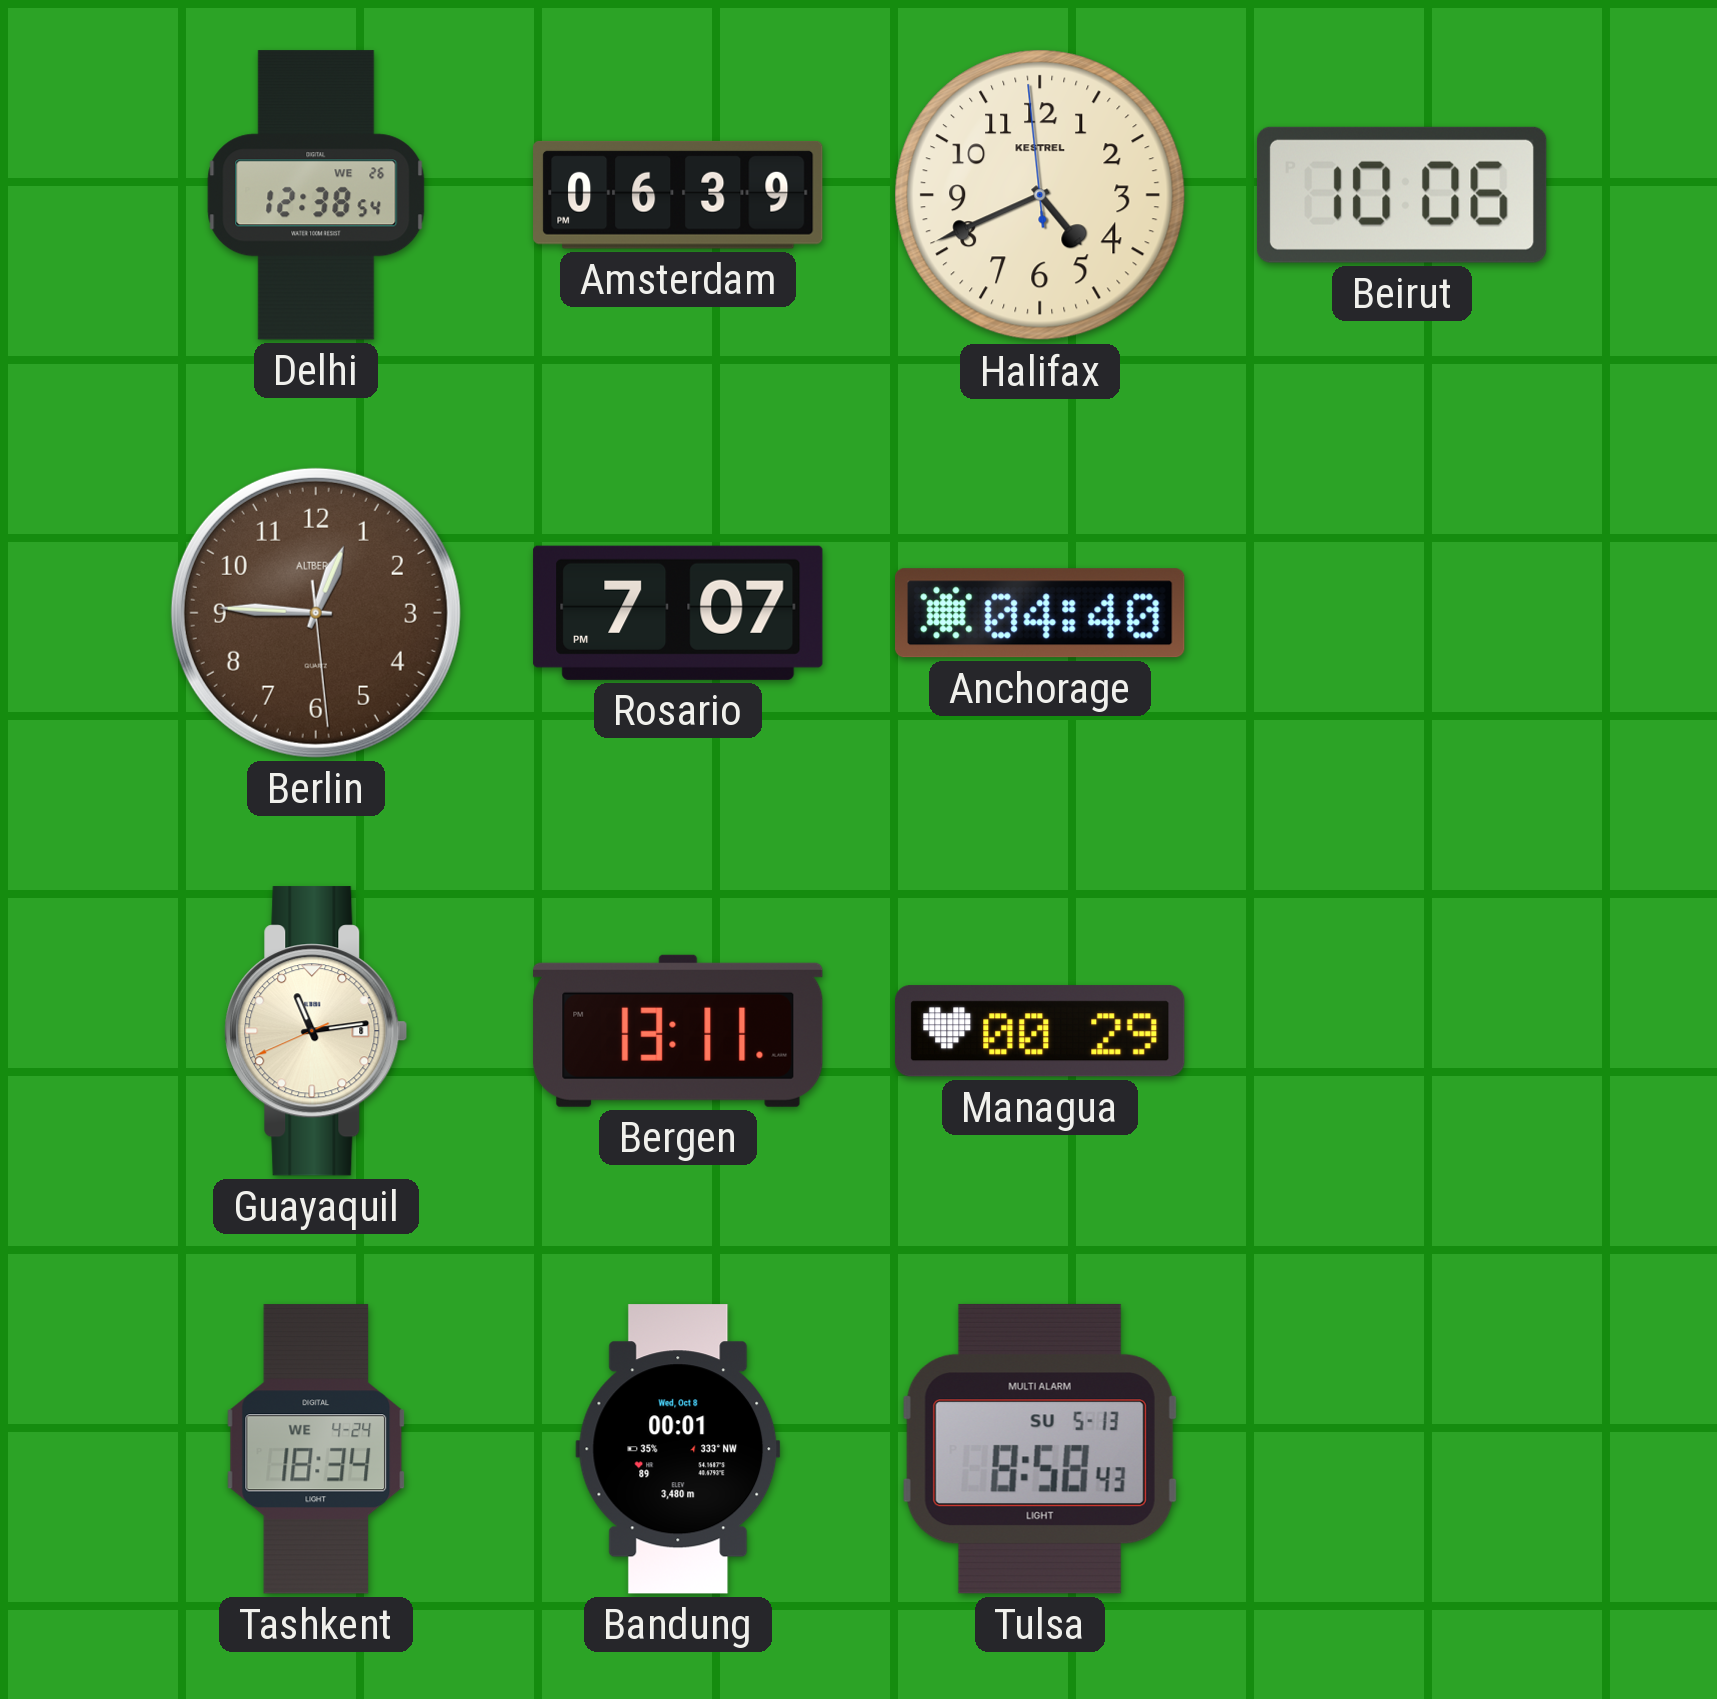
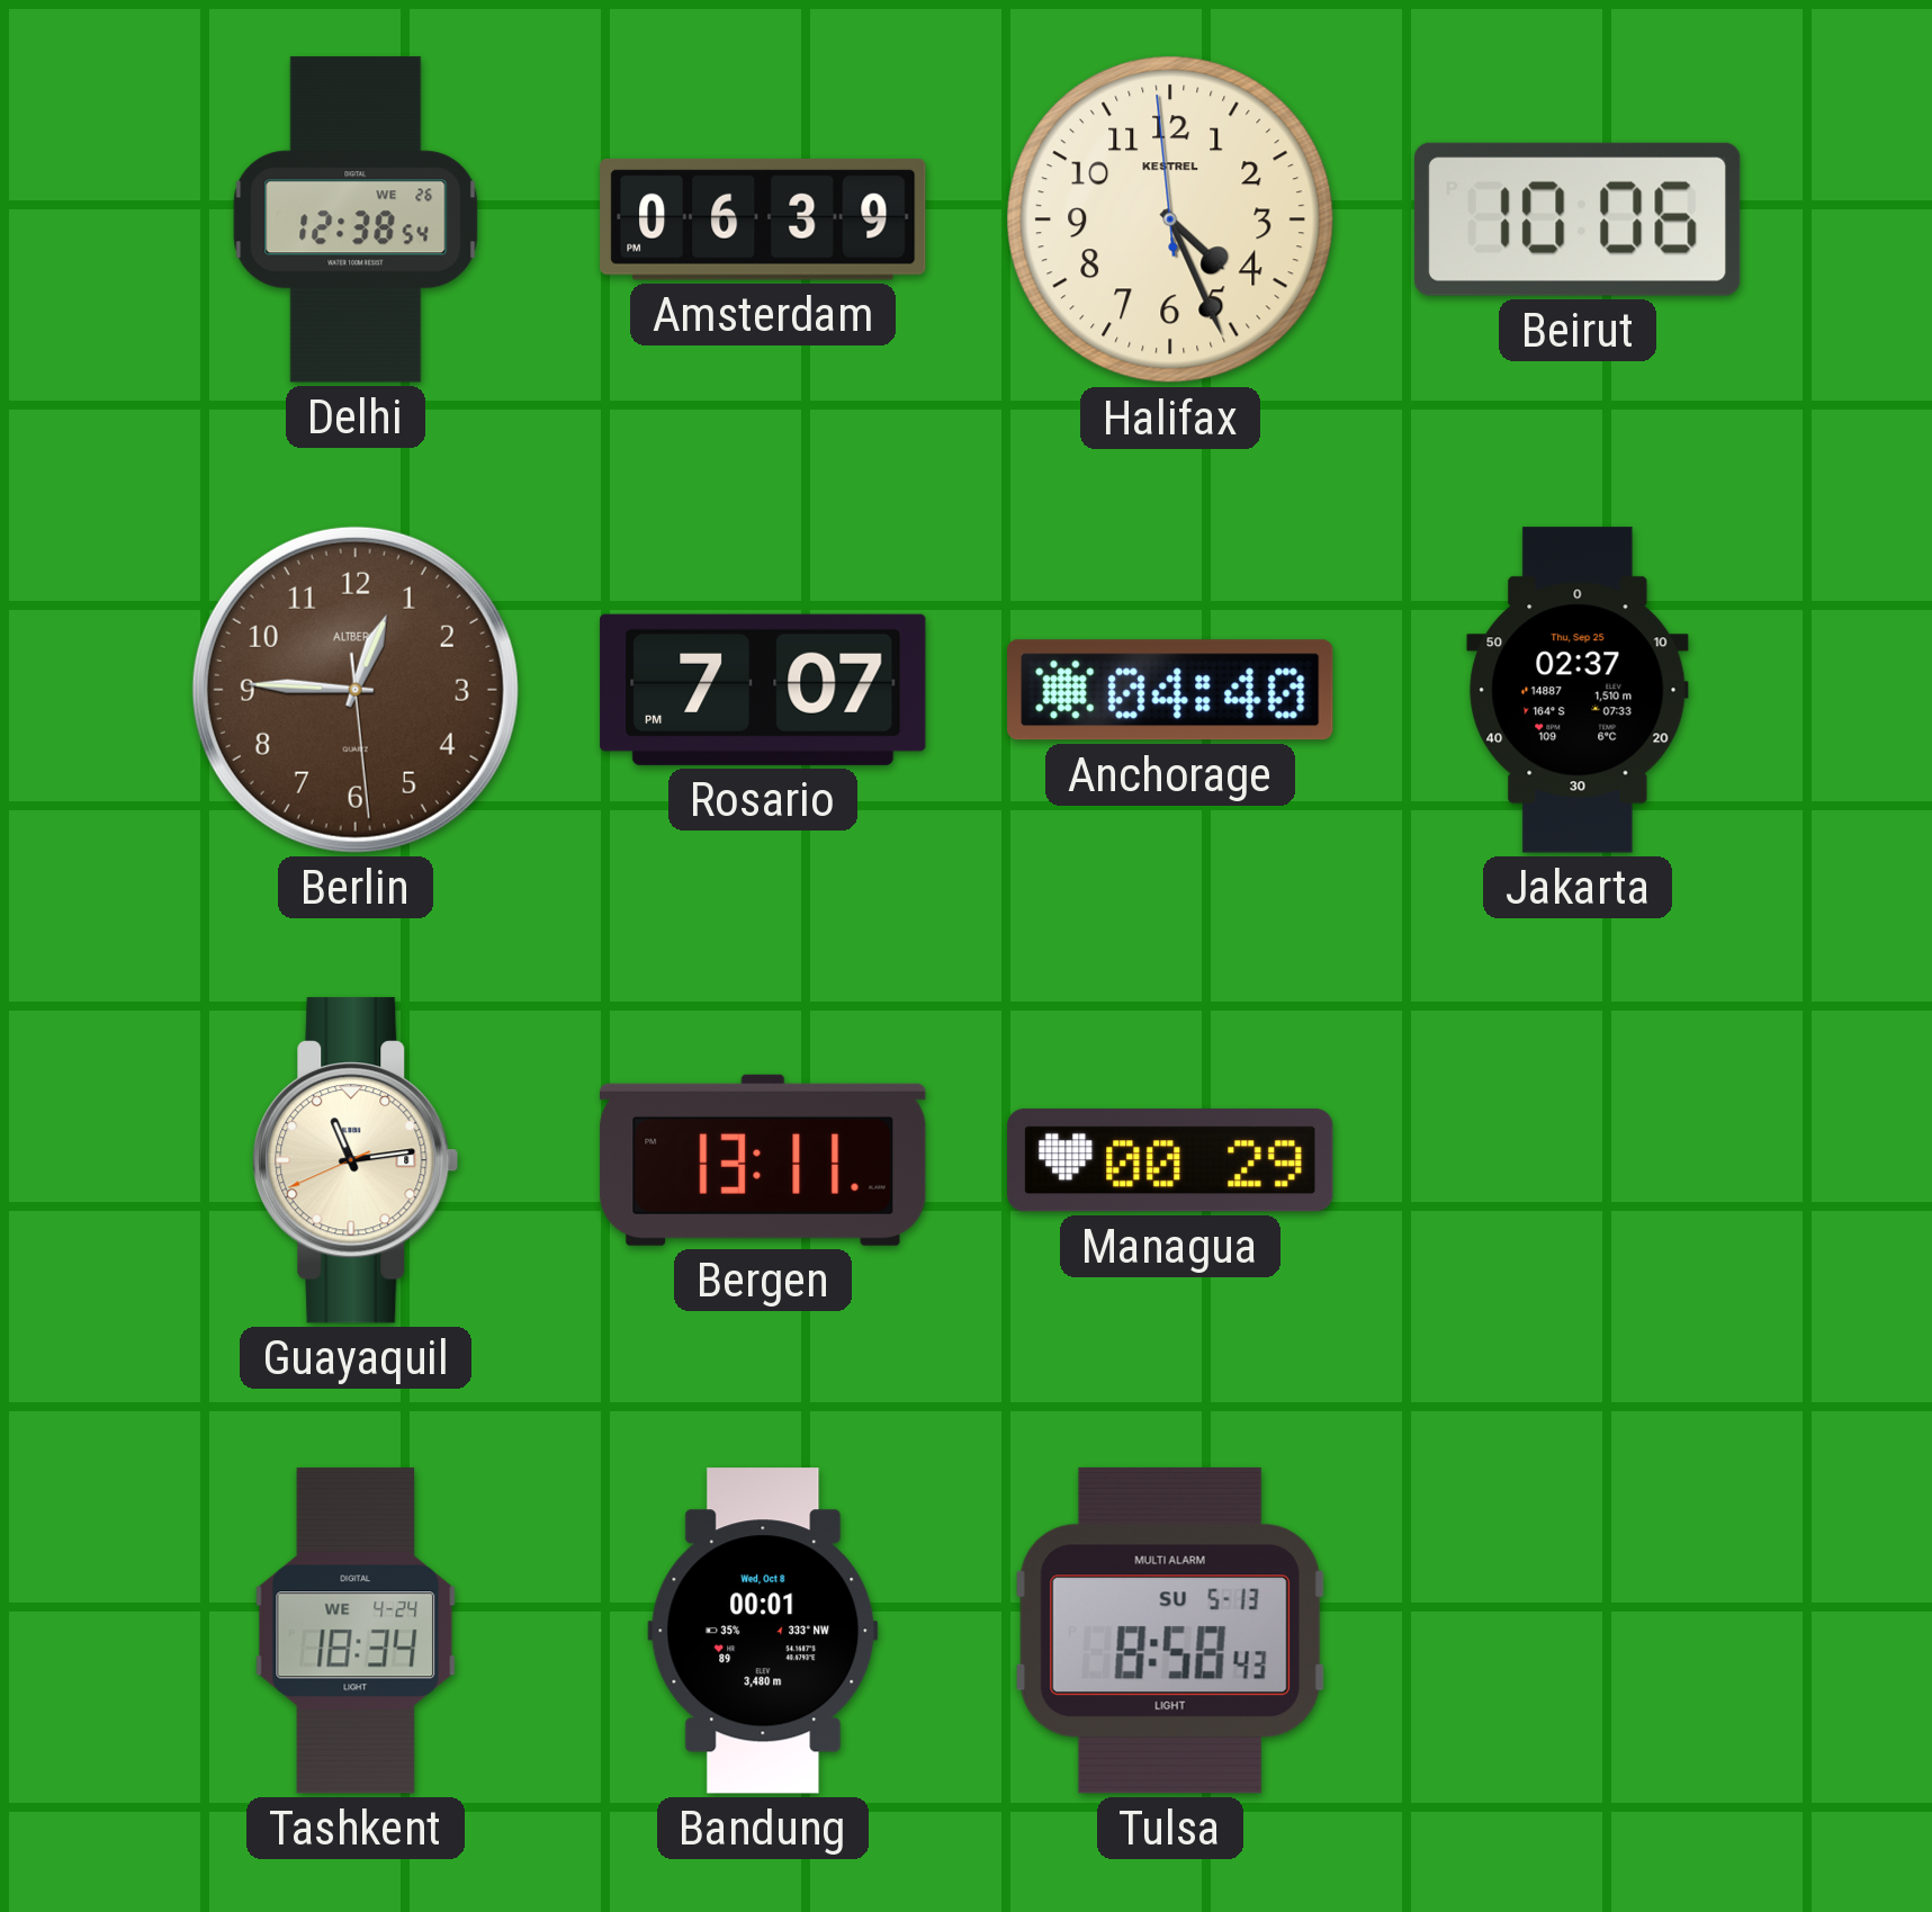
Halifax: 4:40 -> 4:25 (1170, 219)
Jakarta: none -> 02:37 (1578, 690)
